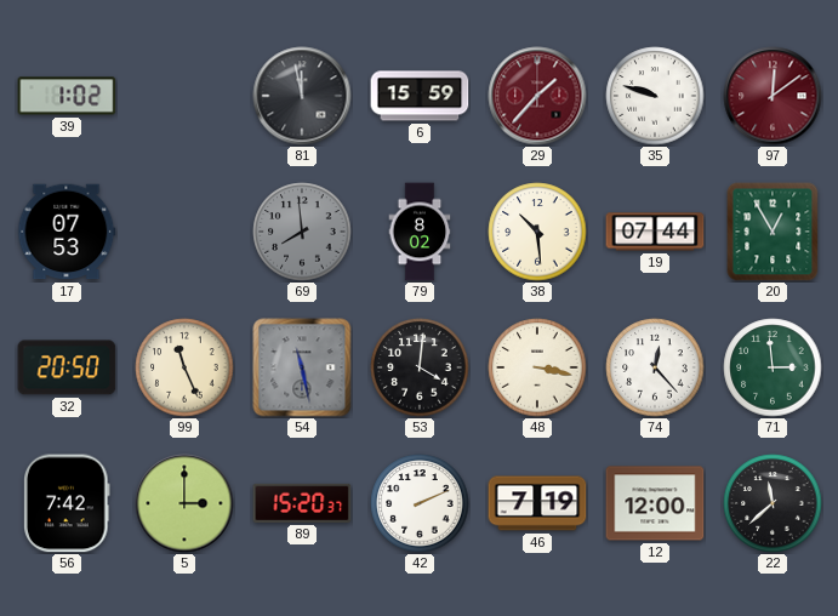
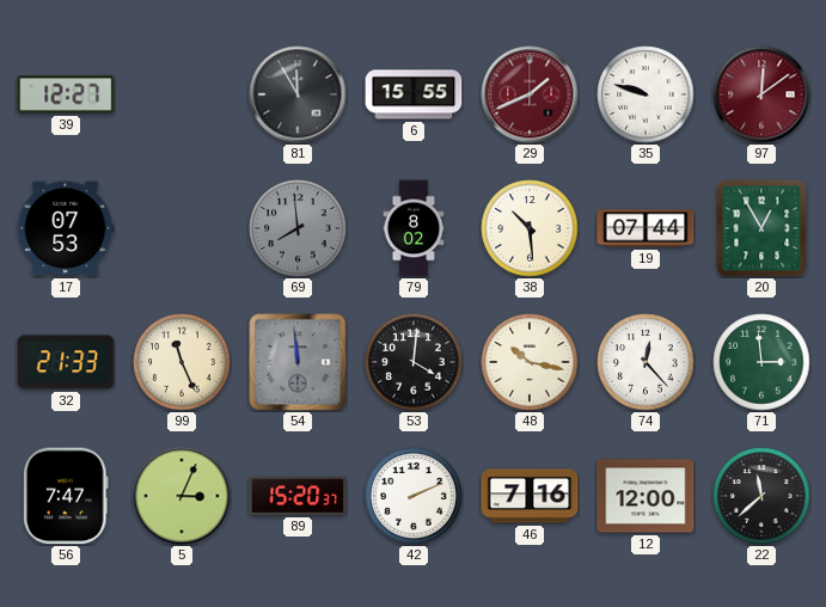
39: 1:02 -> 12:27 (66, 94)
81: 11:58 -> 11:55 (298, 94)
6: 15:59 -> 15:55 (414, 94)
29: 1:37 -> 1:41 (530, 94)
32: 20:50 -> 21:33 (66, 362)
54: 11:28 -> 11:59 (298, 362)
48: 3:17 -> 10:17 (530, 362)
56: 7:42 -> 7:47 (66, 496)
5: 3:00 -> 3:04 (182, 496)
46: 7:19 -> 7:16 (530, 496)
